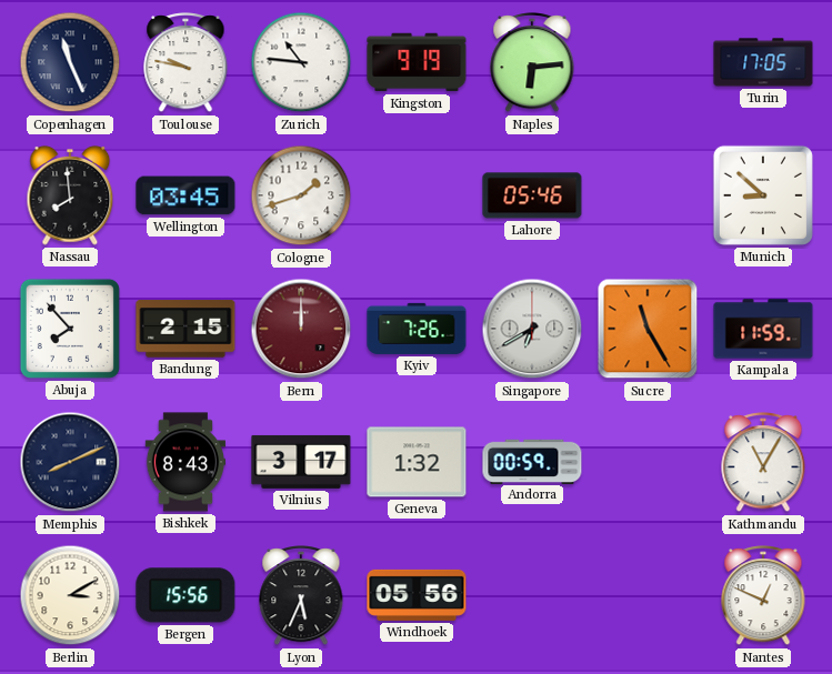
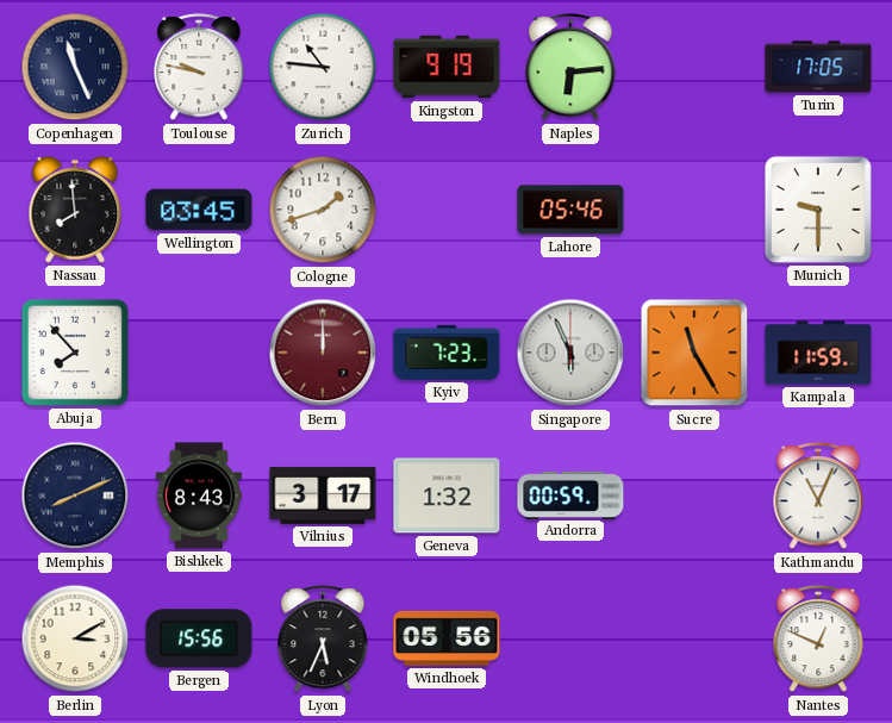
Munich: 8:52 -> 9:30 (818, 210)
Bandung: 2:15 -> none (186, 329)
Kyiv: 7:26 -> 7:23 (447, 353)
Singapore: 6:40 -> 5:56 (570, 353)
Kathmandu: 11:05 -> 11:04 (818, 497)
